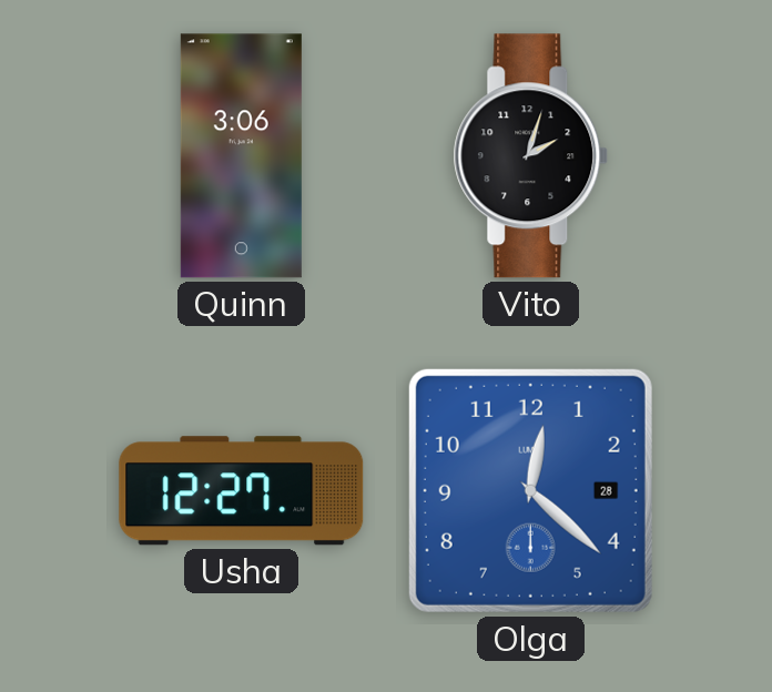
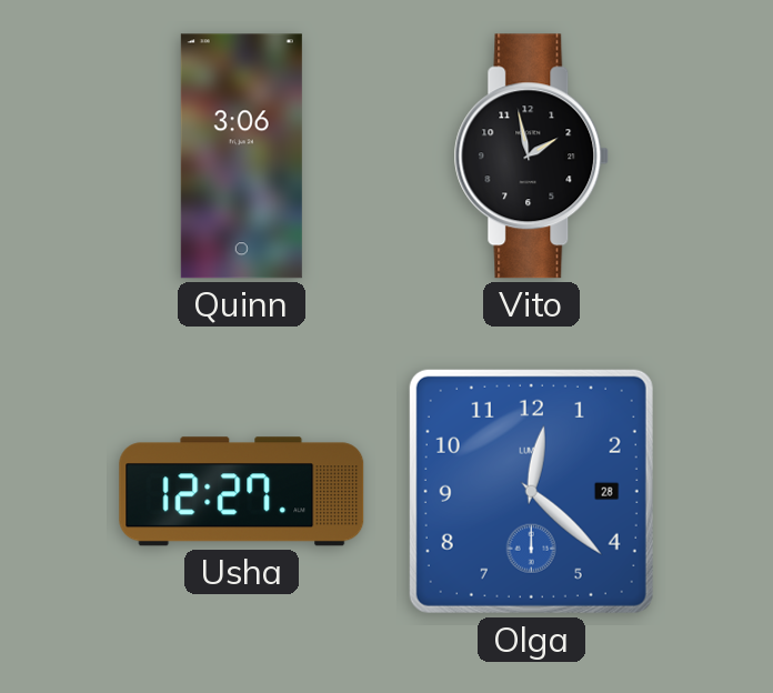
Vito: 2:03 -> 1:58 (532, 157)
